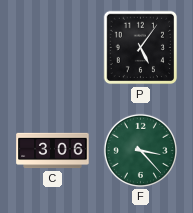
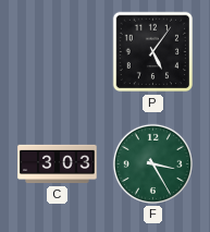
C: 3:06 -> 3:03 (58, 164)
F: 3:23 -> 3:25 (152, 163)
